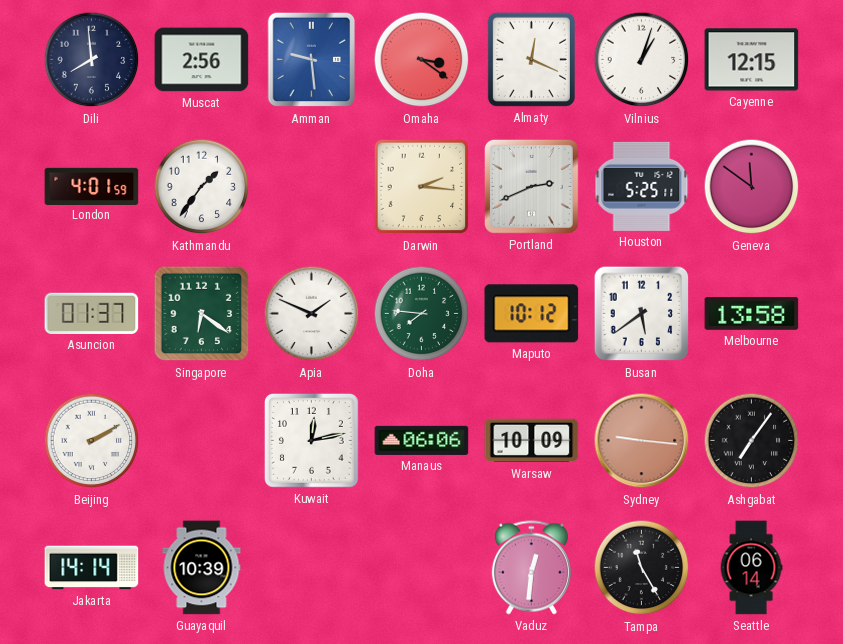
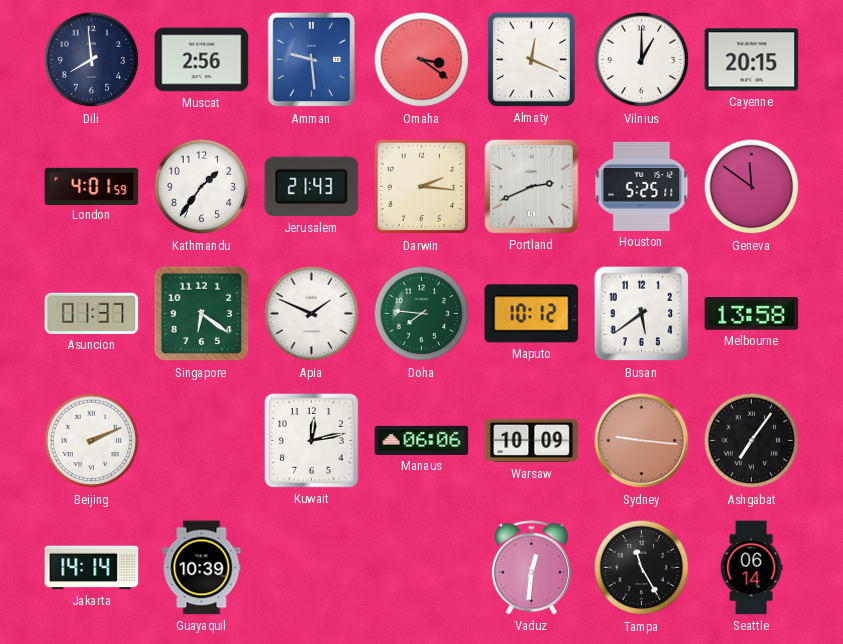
Vilnius: 1:03 -> 1:00 (642, 60)
Cayenne: 12:15 -> 20:15 (752, 60)
Jerusalem: none -> 21:43 (312, 187)
Beijing: 2:10 -> 2:11 (92, 441)
